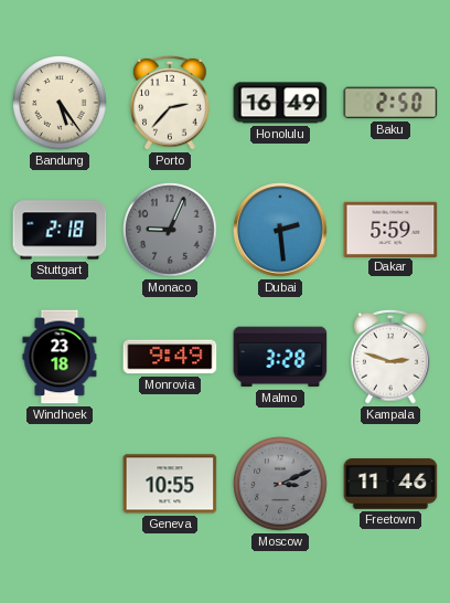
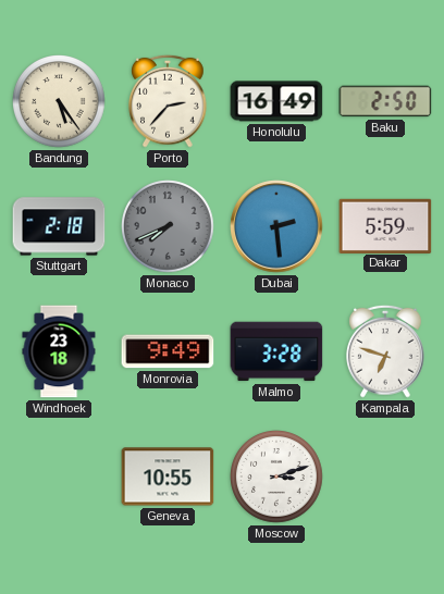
Monaco: 9:04 -> 7:41 (169, 227)
Kampala: 2:48 -> 6:48 (386, 351)
Moscow: 3:11 -> 3:12 (277, 478)
Moscow dial: grey -> white (277, 478)
Freetown: 11:46 -> none (390, 484)
